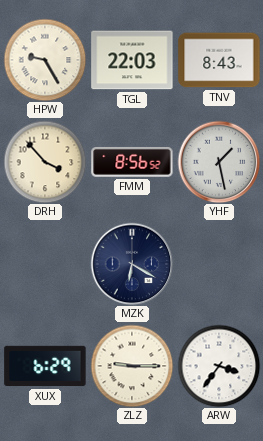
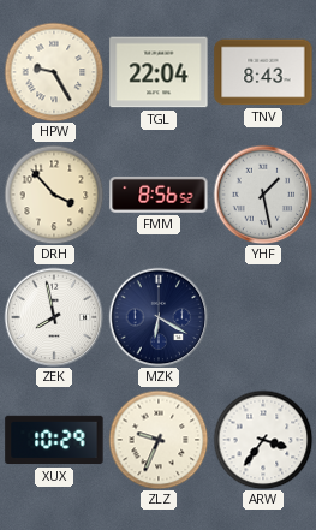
TGL: 22:03 -> 22:04 (159, 72)
ZEK: none -> 7:58 (54, 317)
XUX: 6:29 -> 10:29 (54, 440)
ZLZ: 9:15 -> 9:34 (159, 440)
